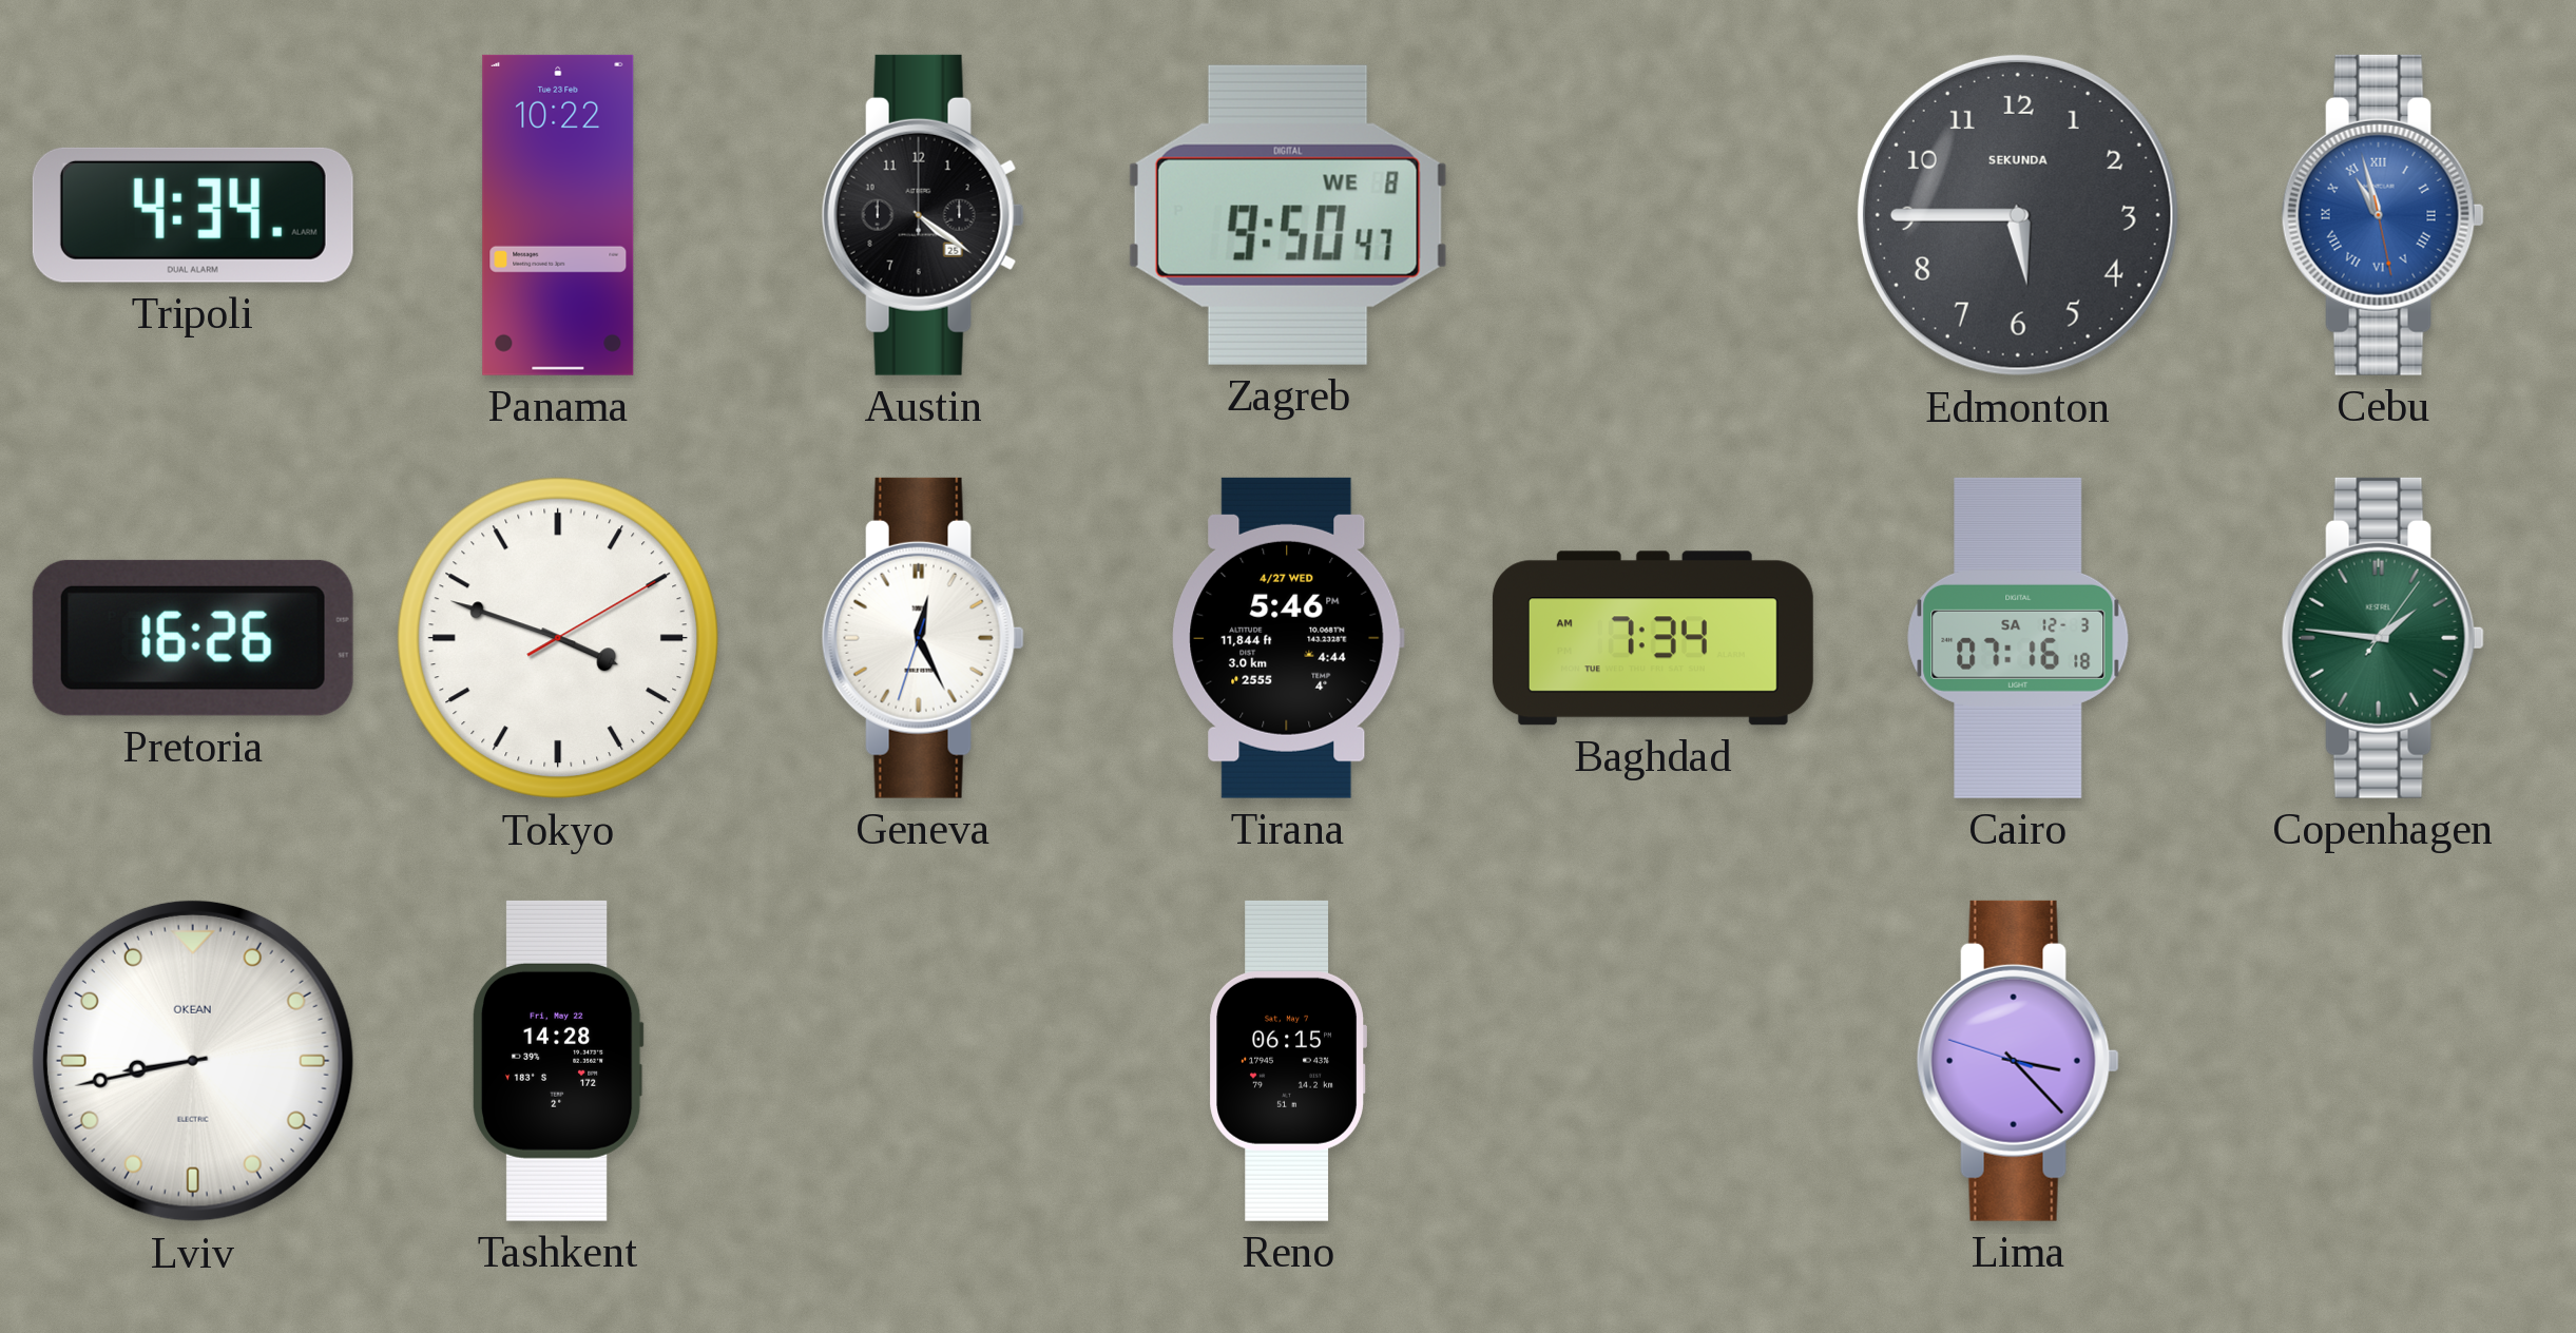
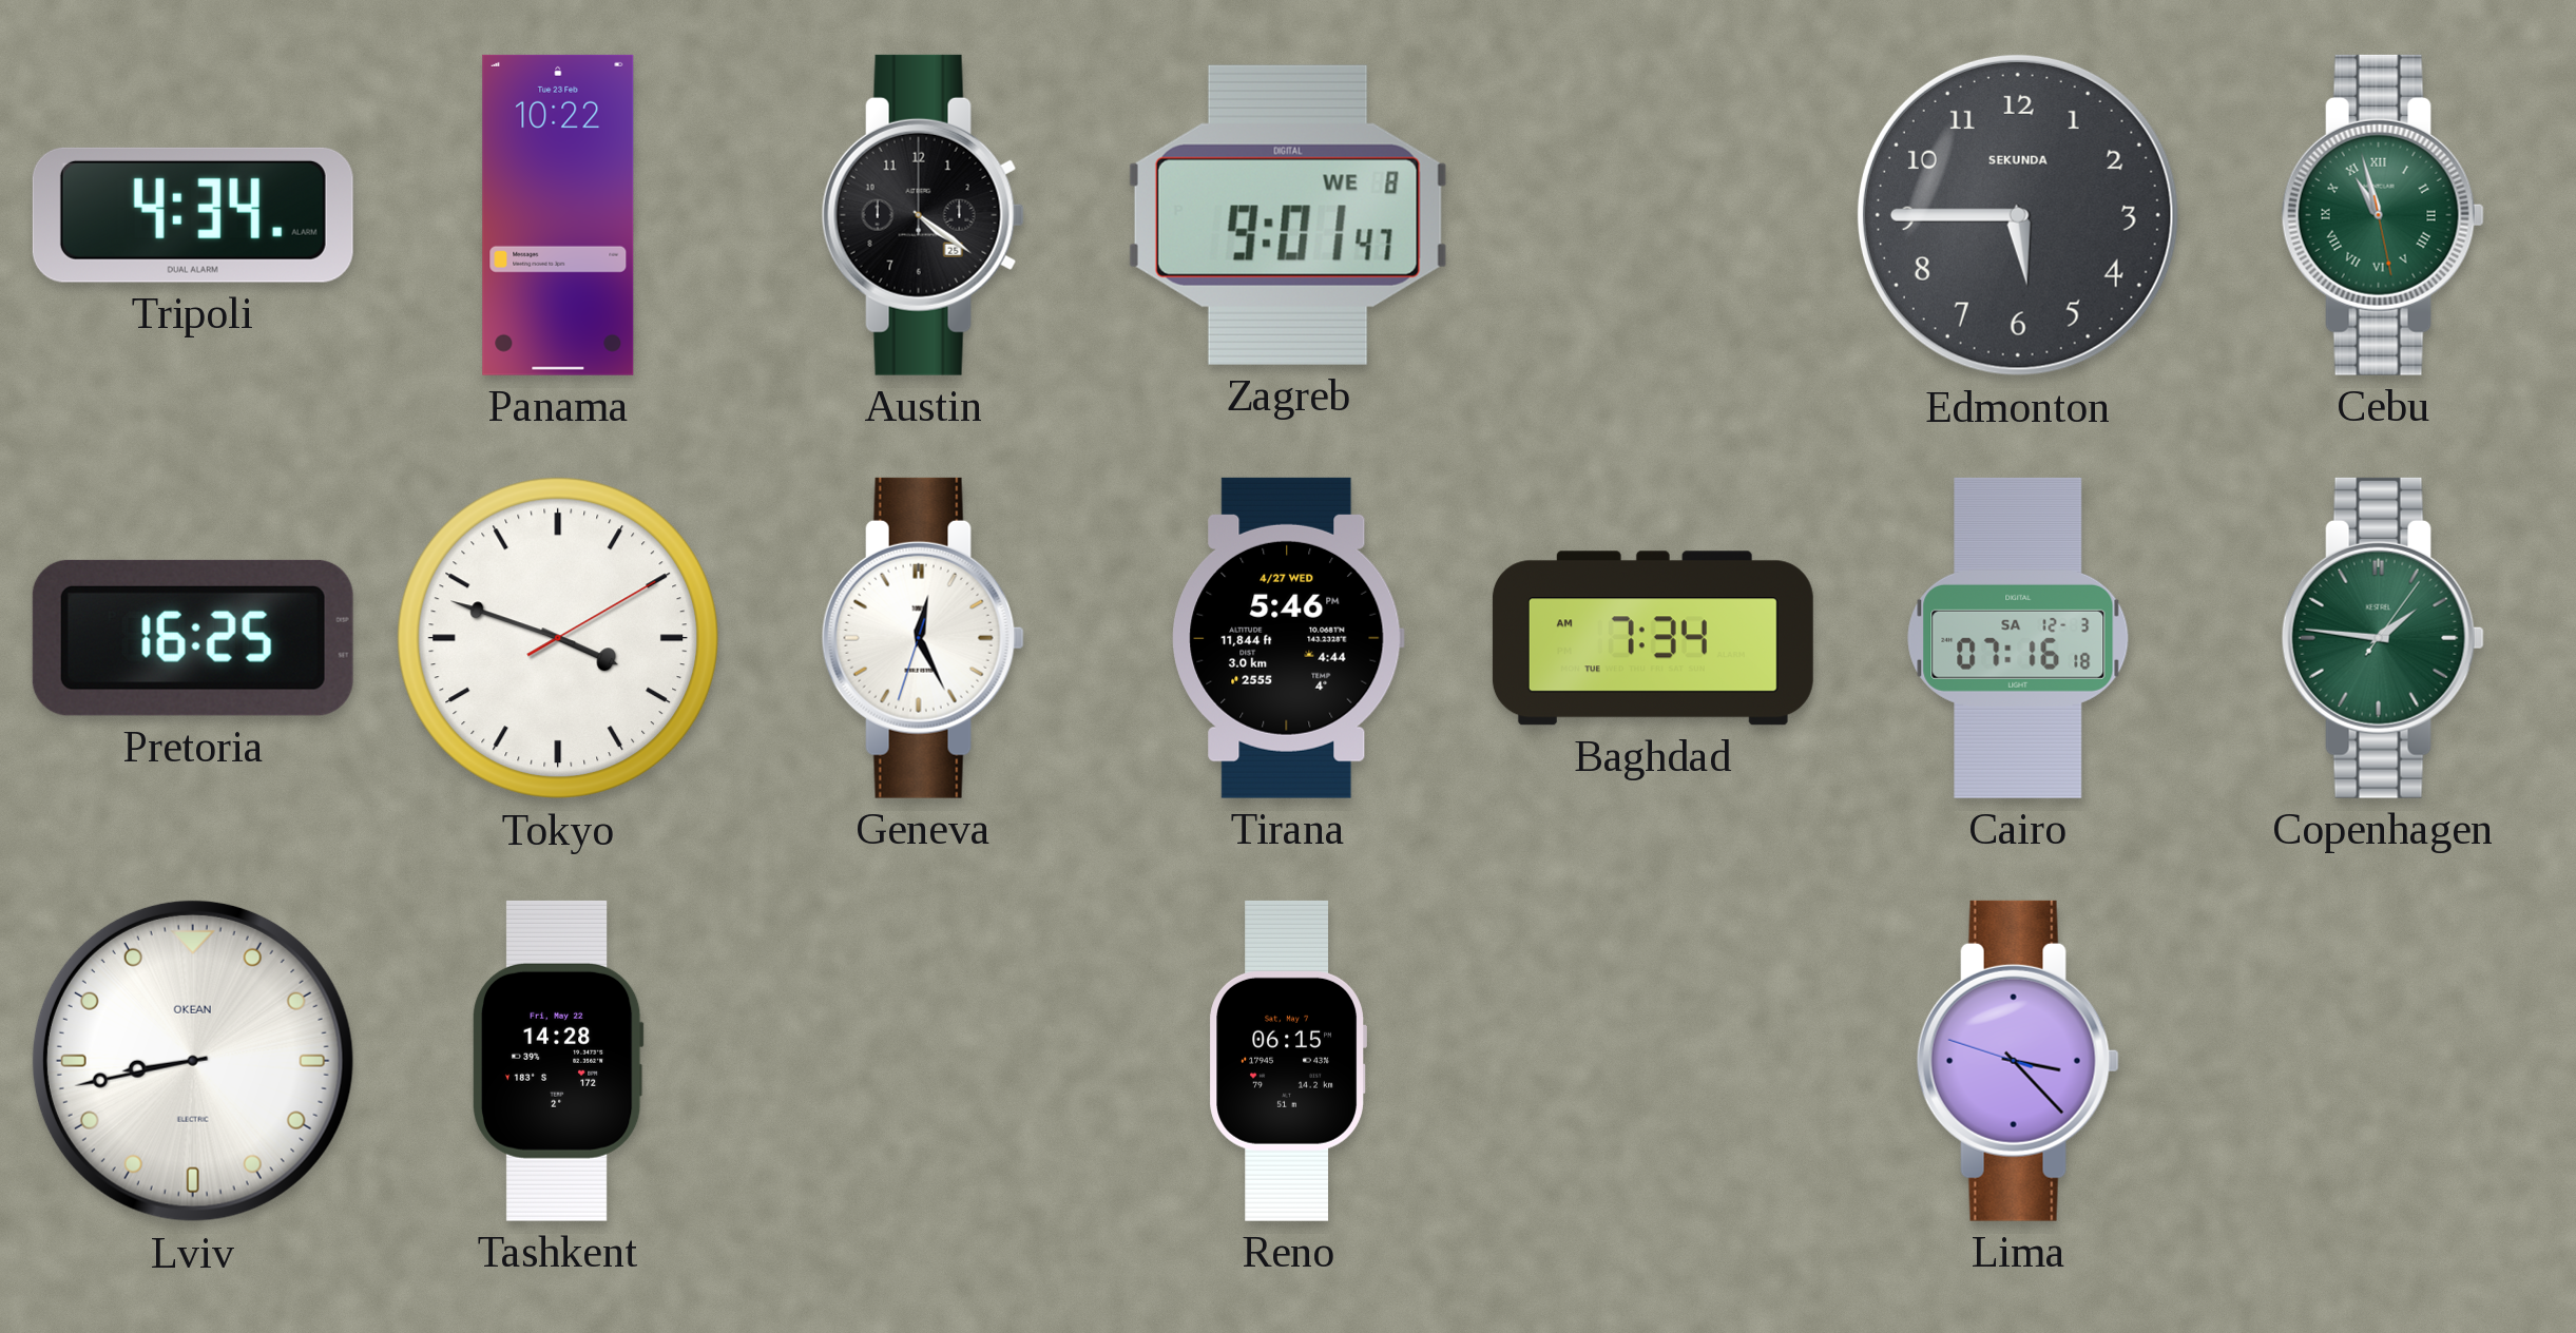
Zagreb: 9:50 -> 9:01 (1288, 215)
Cebu dial: blue -> green (2383, 215)
Pretoria: 16:26 -> 16:25 (193, 638)
